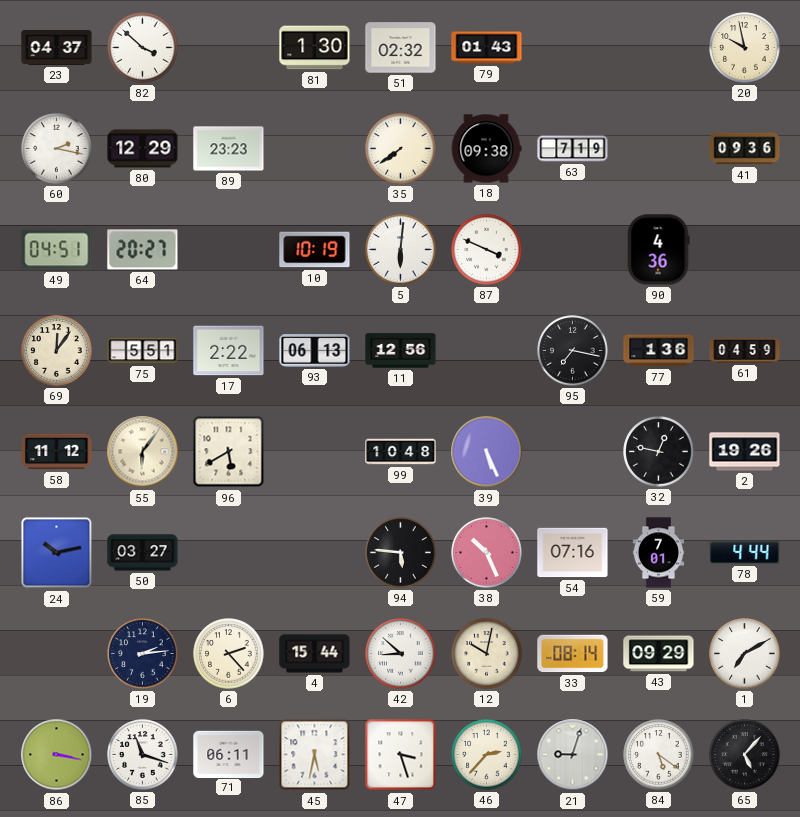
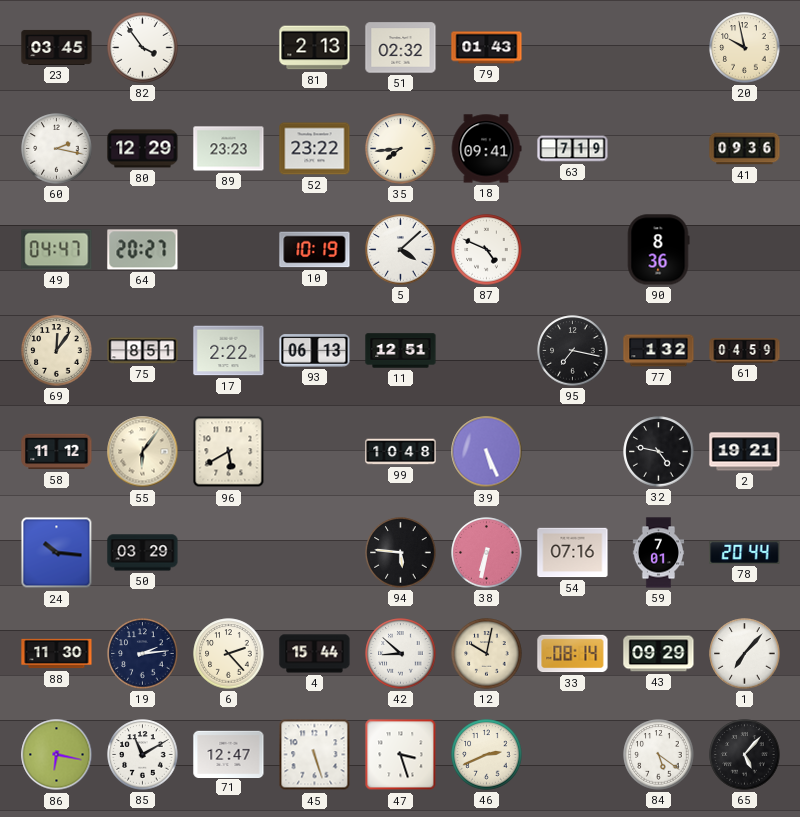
23: 04:37 -> 03:45 (57, 47)
82: 3:52 -> 3:54 (143, 48)
81: 1:30 -> 2:13 (315, 48)
52: none -> 23:22 (315, 149)
35: 7:39 -> 7:44 (401, 149)
18: 09:38 -> 09:41 (486, 149)
49: 04:51 -> 04:47 (57, 250)
5: 6:01 -> 4:08 (401, 250)
87: 3:49 -> 4:49 (487, 250)
90: 4:36 -> 8:36 (658, 250)
75: 5:51 -> 8:51 (143, 351)
11: 12:56 -> 12:51 (401, 351)
77: 1:36 -> 1:32 (659, 351)
32: 12:47 -> 4:47 (659, 452)
2: 19:26 -> 19:21 (745, 452)
24: 10:13 -> 10:16 (57, 553)
50: 03:27 -> 03:29 (143, 553)
38: 10:26 -> 6:32 (487, 553)
78: 4:44 -> 20:44 (745, 552)
88: none -> 11:30 (57, 654)
1: 7:10 -> 7:07 (745, 654)
86: 3:17 -> 6:17 (57, 755)
85: 11:18 -> 11:10 (143, 755)
71: 06:11 -> 12:47 (229, 754)
45: 5:32 -> 5:27 (315, 755)
46: 2:37 -> 2:41 (487, 755)
21: 9:03 -> none (573, 755)
